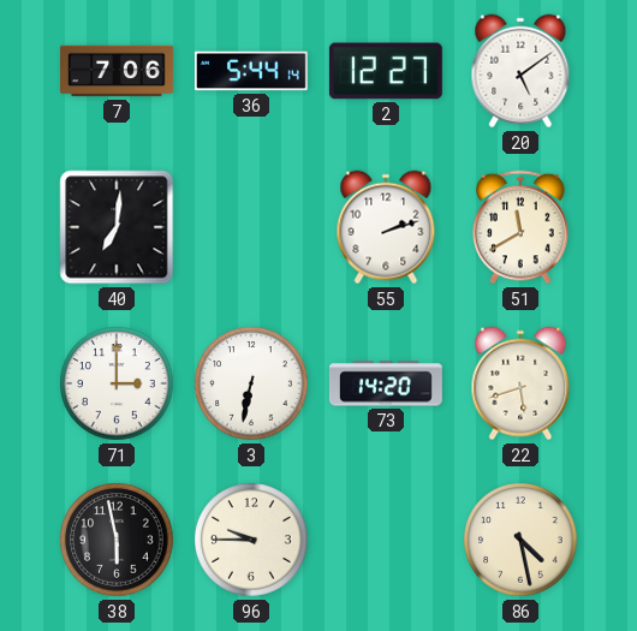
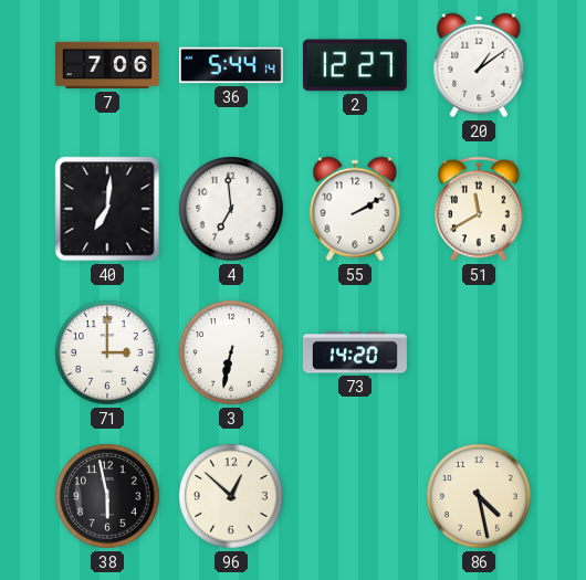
20: 5:09 -> 1:09 (479, 65)
4: none -> 6:59 (231, 209)
55: 2:12 -> 2:10 (355, 209)
22: 5:42 -> none (520, 383)
96: 9:45 -> 12:52 (231, 496)
